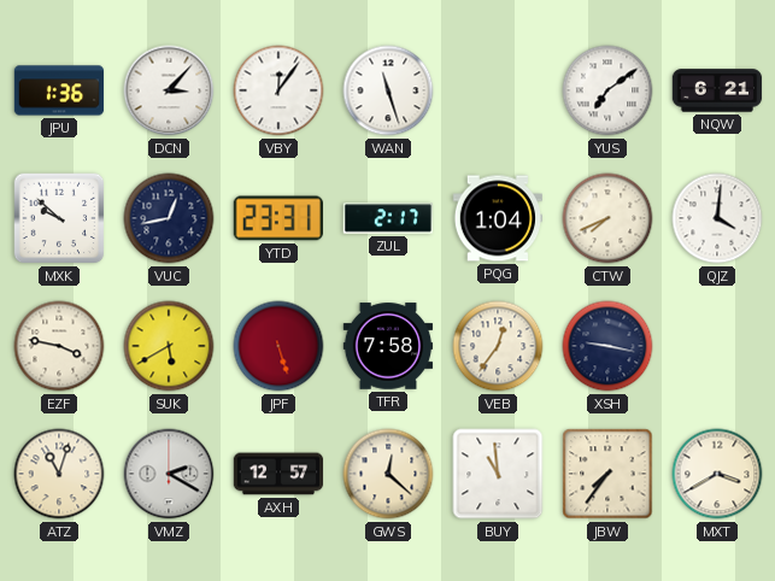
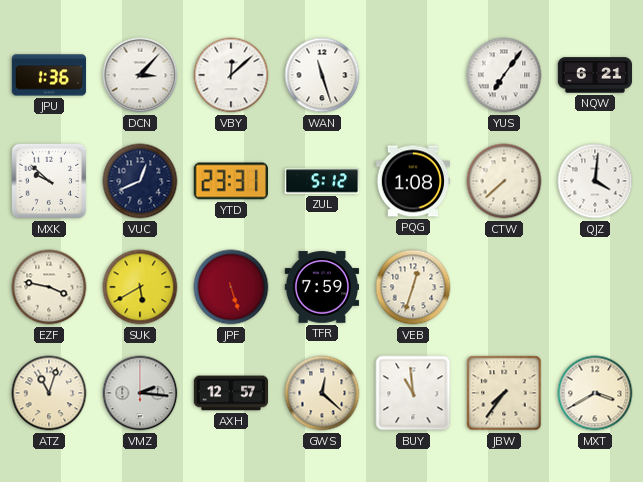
VBY: 12:06 -> 12:08 (231, 75)
YUS: 7:09 -> 7:06 (504, 75)
VUC: 12:43 -> 12:41 (140, 181)
ZUL: 2:17 -> 5:12 (321, 181)
PQG: 1:04 -> 1:08 (412, 181)
CTW: 7:41 -> 7:38 (504, 181)
TFR: 7:58 -> 7:59 (322, 287)
VEB: 12:36 -> 12:33 (413, 287)
XSH: 9:17 -> none (607, 346)
VMZ: 2:20 -> 2:16 (140, 393)
